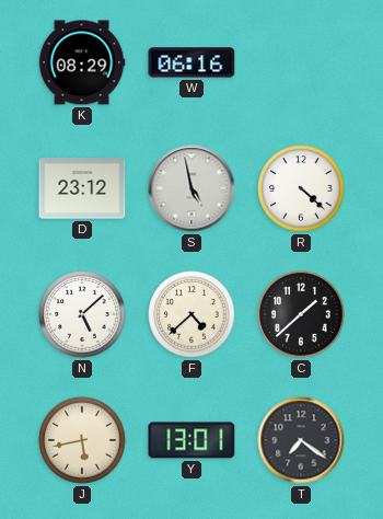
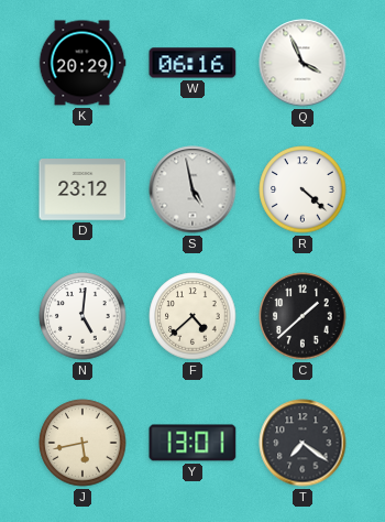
K: 08:29 -> 20:29 (82, 63)
Q: none -> 3:56 (302, 63)
N: 5:08 -> 5:01 (82, 316)
